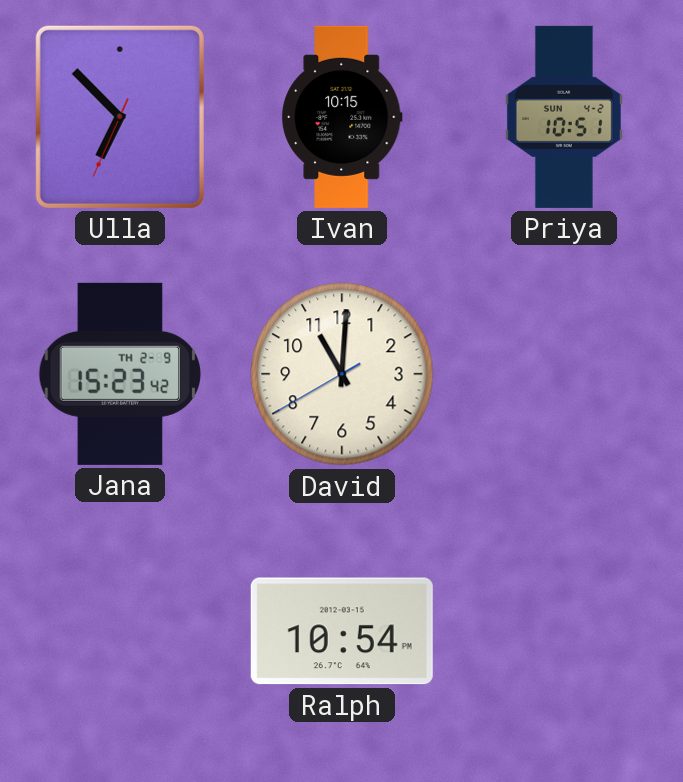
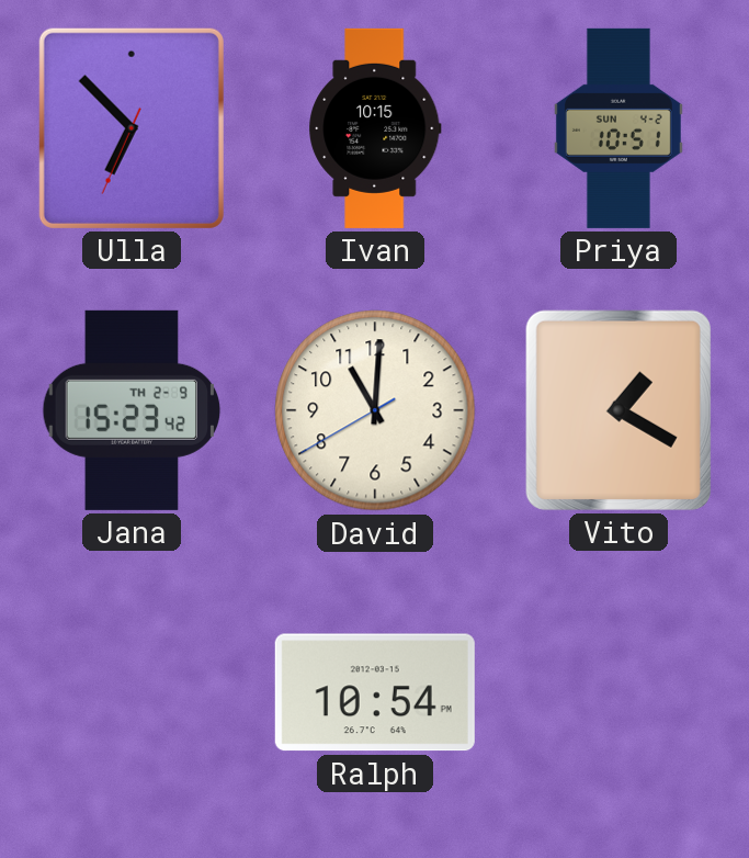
Vito: none -> 1:20 (619, 410)
